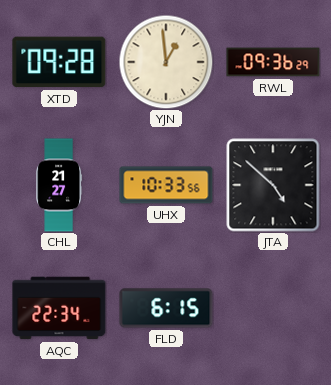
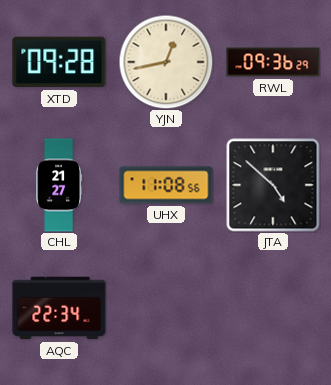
YJN: 12:59 -> 12:43 (166, 62)
UHX: 10:33 -> 11:08 (166, 185)
FLD: 6:15 -> none (166, 308)
